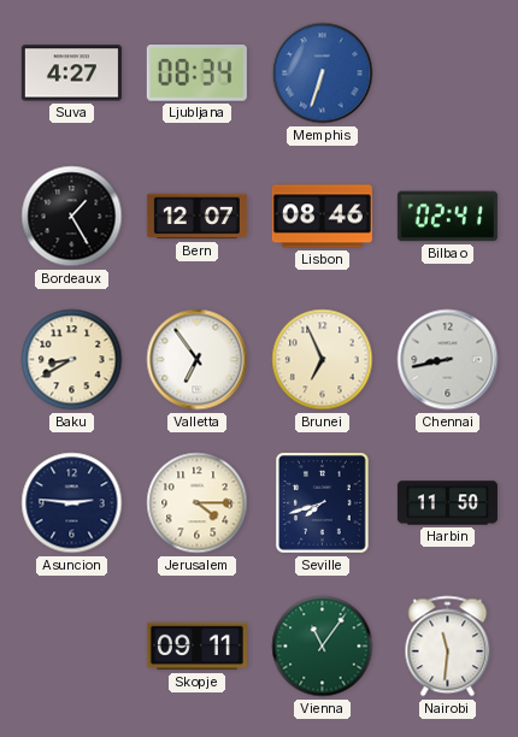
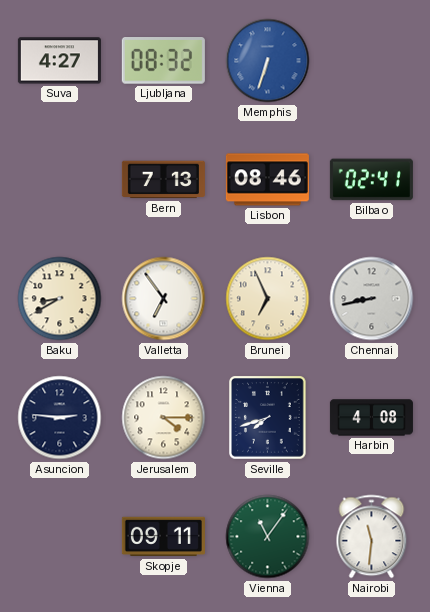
Ljubljana: 08:34 -> 08:32 (163, 61)
Bordeaux: 1:25 -> none (72, 217)
Bern: 12:07 -> 7:13 (163, 180)
Harbin: 11:50 -> 4:08 (371, 418)
